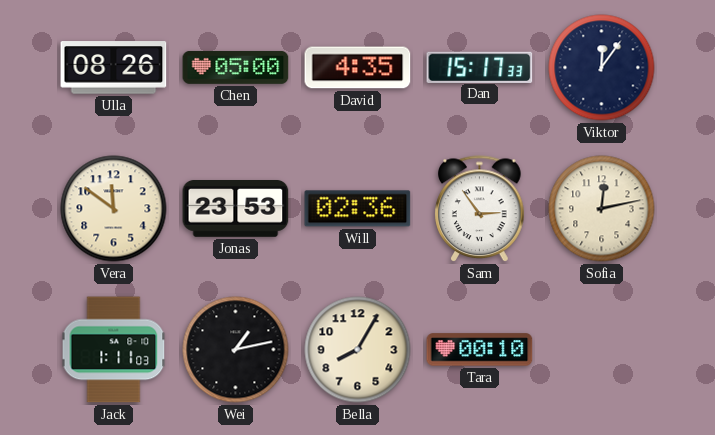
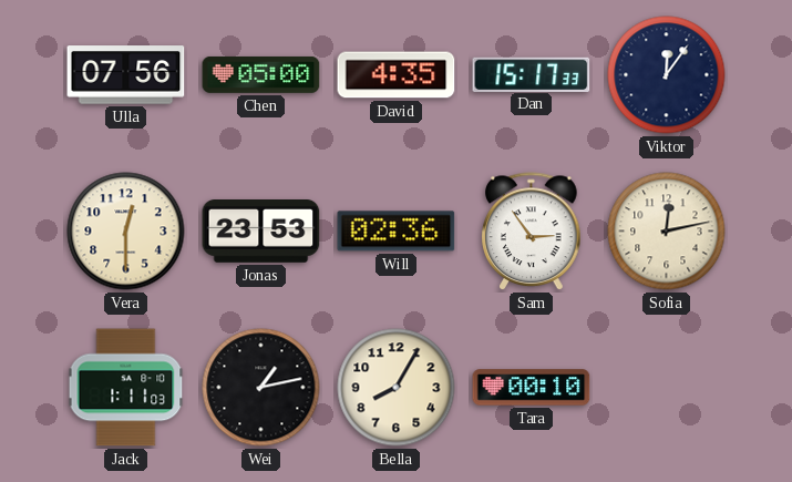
Ulla: 08:26 -> 07:56 (126, 75)
Vera: 11:51 -> 12:30 (126, 232)
